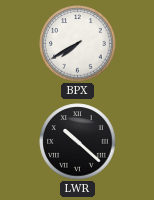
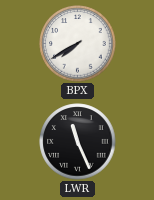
LWR: 10:22 -> 11:26 (78, 142)
